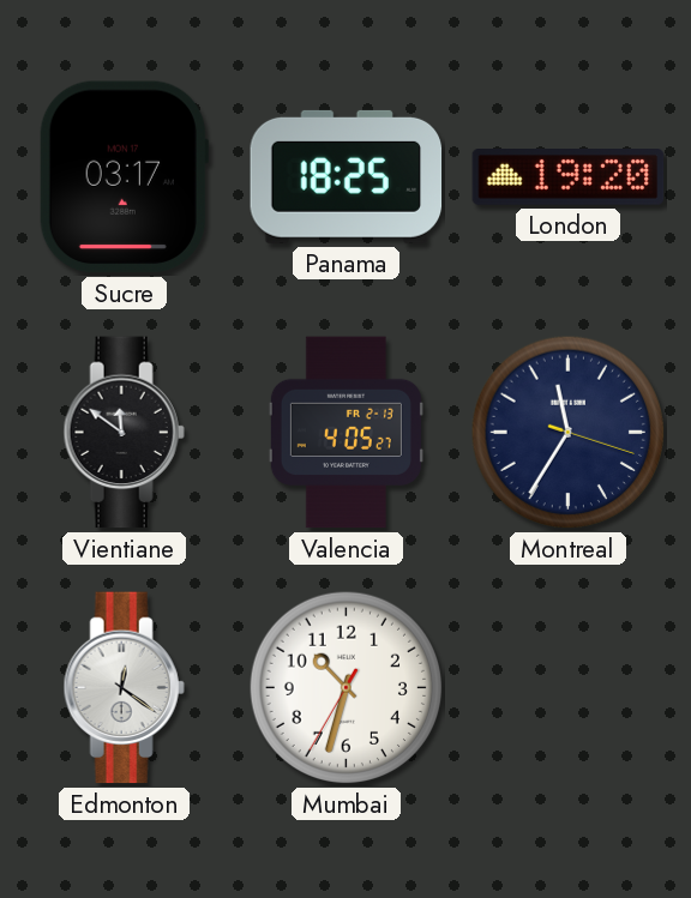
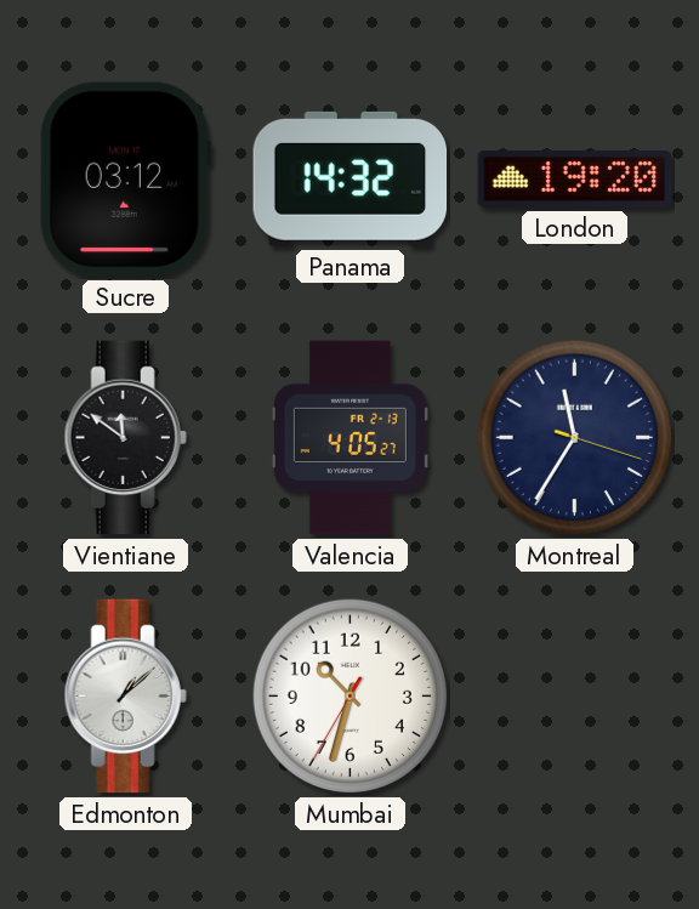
Sucre: 03:17 -> 03:12 (125, 180)
Panama: 18:25 -> 14:32 (351, 178)
Edmonton: 12:21 -> 1:08 (125, 697)
